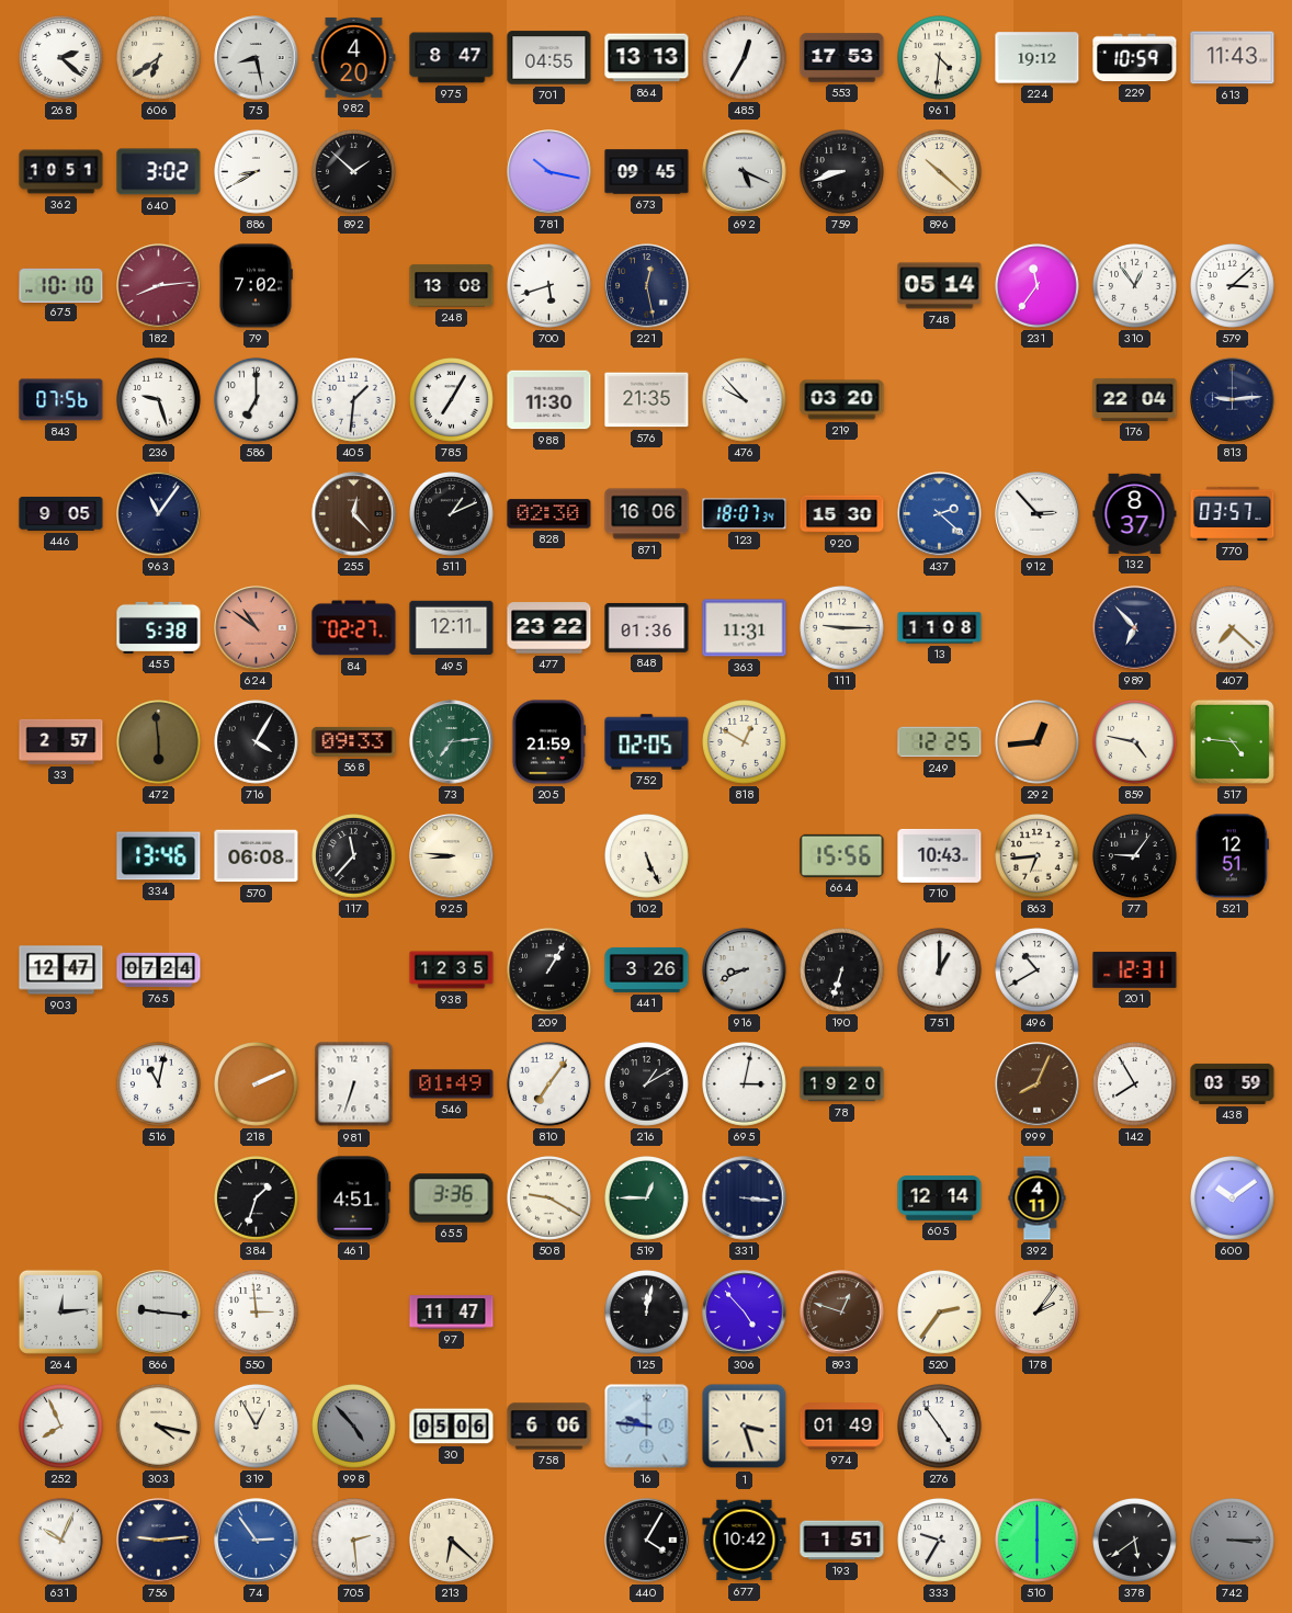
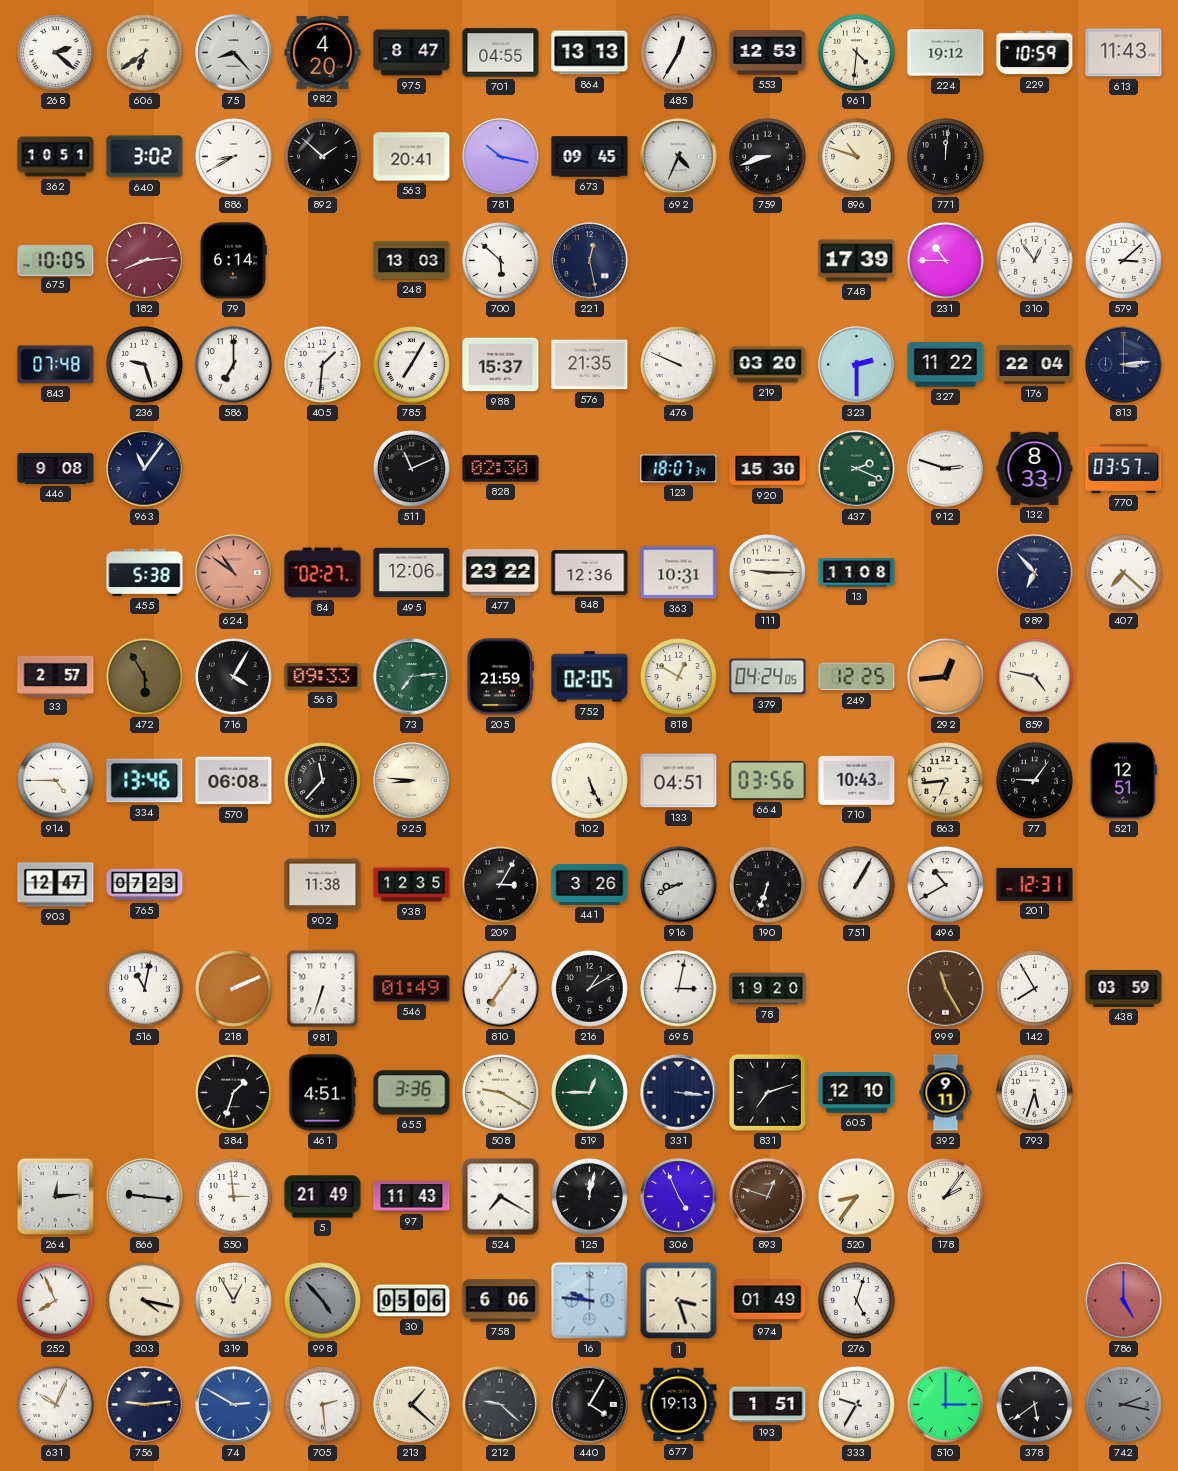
75: 8:28 -> 8:23 (234, 53)
553: 17:53 -> 12:53 (768, 53)
563: none -> 20:41 (412, 157)
692: 5:19 -> 4:34 (679, 157)
896: 10:22 -> 10:48 (857, 157)
771: none -> 12:01 (946, 157)
675: 10:10 -> 10:05 (56, 260)
79: 7:02 -> 6:14 (233, 261)
248: 13:08 -> 13:03 (412, 261)
700: 5:42 -> 5:52 (501, 261)
748: 05:14 -> 17:39 (857, 261)
231: 11:36 -> 10:45 (946, 261)
843: 07:56 -> 07:48 (56, 365)
988: 11:30 -> 15:37 (501, 365)
476: 9:53 -> 9:49 (679, 365)
323: none -> 2:30 (857, 365)
327: none -> 11:22 (946, 365)
813: 9:14 -> 3:14 (1124, 365)
446: 9:05 -> 9:08 (56, 469)
255: 12:23 -> none (354, 514)
511: 1:11 -> 11:11 (412, 469)
871: 16:06 -> none (647, 514)
437: 2:22 -> 2:19 (857, 469)
437 dial: blue -> green (857, 469)
912: 2:53 -> 2:48 (946, 469)
132: 8:37 -> 8:33 (1035, 468)
495: 12:11 -> 12:06 (412, 573)
848: 01:36 -> 12:36 (590, 572)
363: 11:31 -> 10:31 (679, 573)
472: 5:59 -> 5:55 (145, 677)
379: none -> 04:24 (768, 677)
517: 4:46 -> none (1232, 741)
914: none -> 4:45 (56, 781)
133: none -> 04:51 (679, 781)
664: 15:56 -> 03:56 (768, 780)
765: 07:24 -> 07:23 (145, 885)
902: none -> 11:38 (323, 885)
209: 1:05 -> 3:05 (501, 885)
751: 1:00 -> 1:05 (857, 885)
999: 8:04 -> 11:25 (946, 989)
831: none -> 7:12 (767, 1092)
605: 12:14 -> 12:10 (857, 1093)
392: 4:11 -> 9:11 (946, 1093)
793: none -> 5:33 (1035, 1093)
600: 10:09 -> none (1233, 1199)
5: none -> 21:49 (323, 1197)
97: 11:47 -> 11:43 (412, 1197)
524: none -> 7:20 (501, 1197)
306: 4:53 -> 4:56 (679, 1197)
520: 2:36 -> 8:36 (857, 1197)
276: 4:54 -> 5:03 (857, 1301)
786: none -> 5:00 (1124, 1301)
74: 2:54 -> 2:50 (234, 1405)
213: 6:22 -> 1:22 (412, 1405)
212: none -> 9:22 (501, 1405)
677: 10:42 -> 19:13 (679, 1405)
510: 6:00 -> 3:00 (946, 1405)
742: 3:15 -> 2:17 (1124, 1405)
